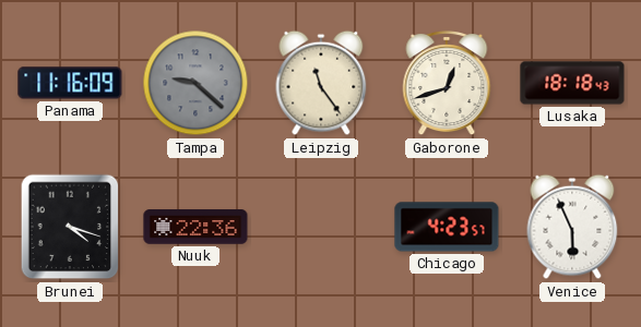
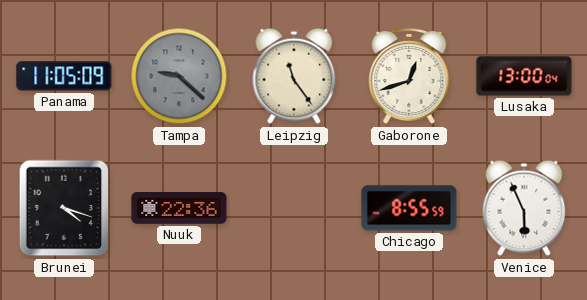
Panama: 11:16 -> 11:05 (64, 76)
Lusaka: 18:18 -> 13:00 (524, 76)
Chicago: 4:23 -> 8:55 (409, 208)
